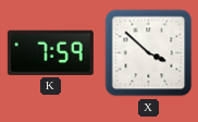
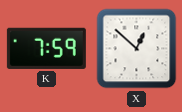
X: 3:52 -> 12:52 (137, 49)
